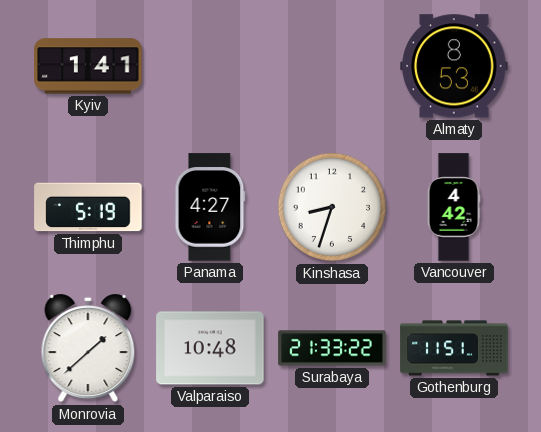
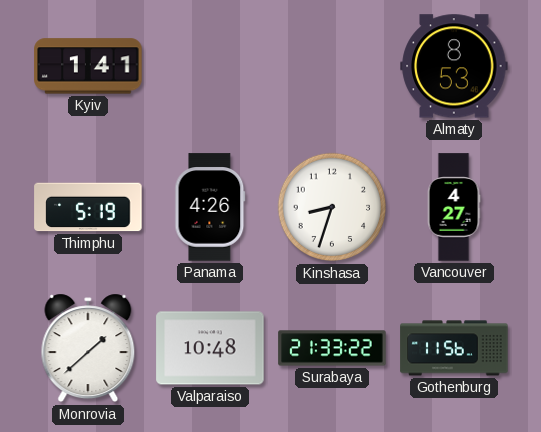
Panama: 4:27 -> 4:26 (210, 207)
Vancouver: 4:42 -> 4:27 (454, 207)
Gothenburg: 11:51 -> 11:56 (454, 348)
